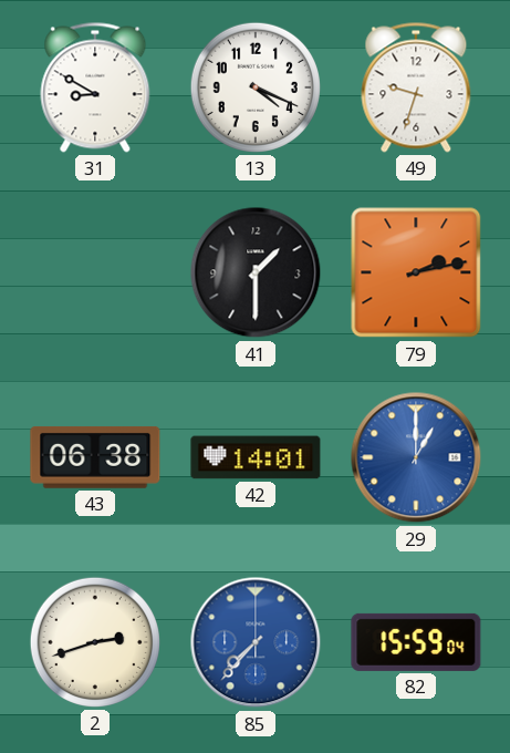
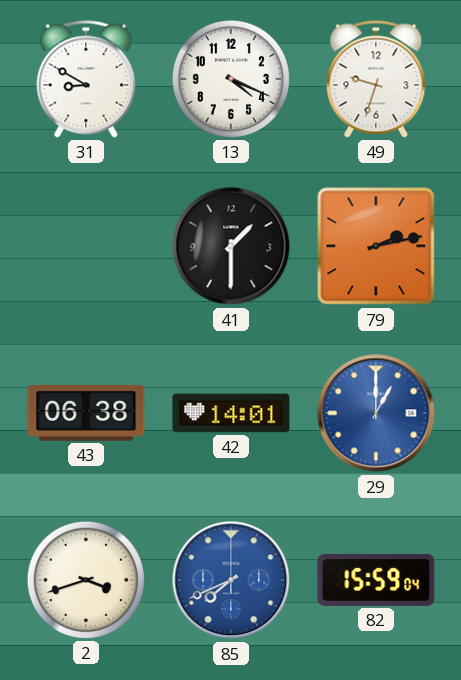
2: 2:42 -> 3:42 (85, 580)
85: 7:37 -> 7:41 (231, 580)
